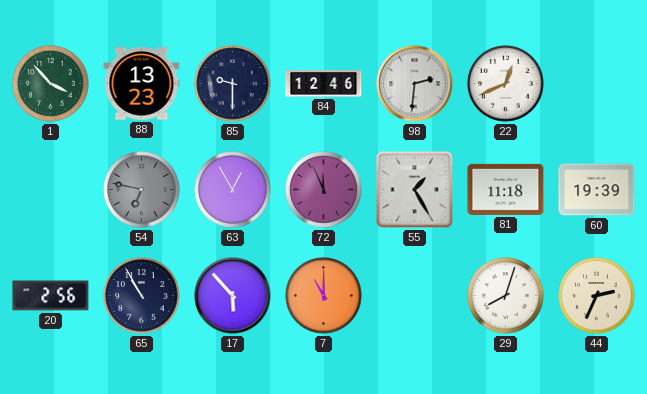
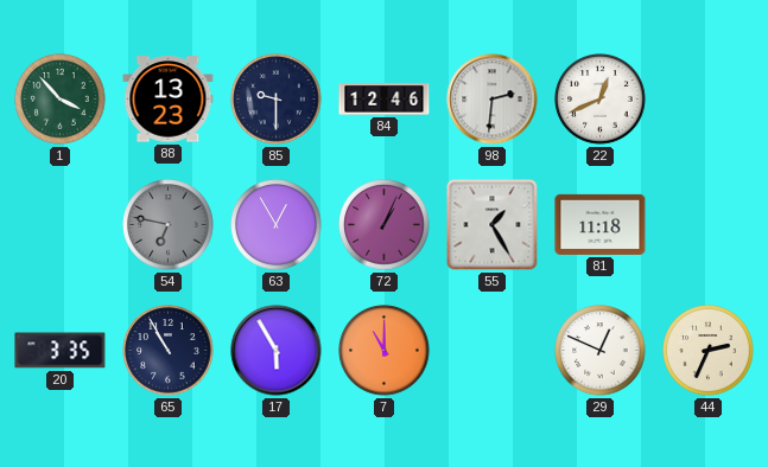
72: 11:56 -> 1:04 (385, 225)
60: 19:39 -> none (597, 190)
20: 2:56 -> 3:35 (61, 351)
17: 5:53 -> 5:55 (277, 351)
29: 8:03 -> 12:49 (601, 351)
